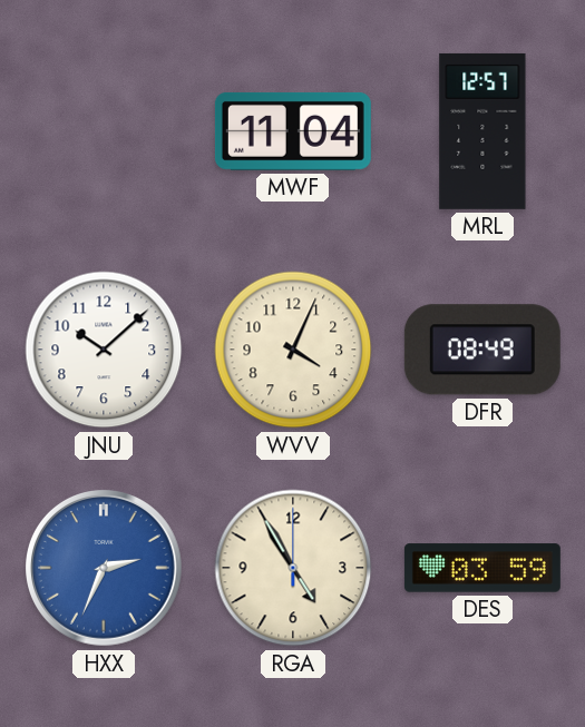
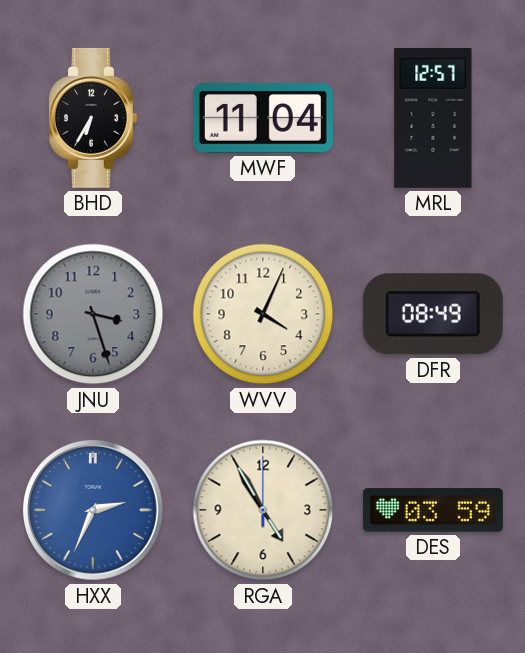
BHD: none -> 6:35 (93, 118)
JNU: 10:08 -> 3:27 (93, 314)
JNU dial: white -> grey (93, 314)
